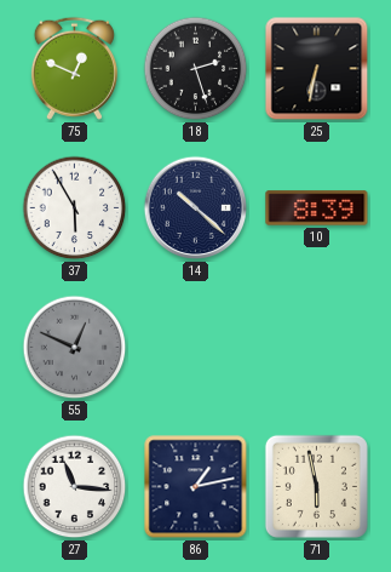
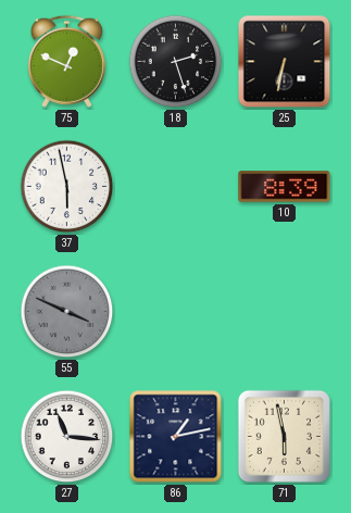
37: 5:55 -> 5:58 (67, 187)
14: 10:22 -> none (196, 208)
55: 12:49 -> 3:49 (67, 312)
